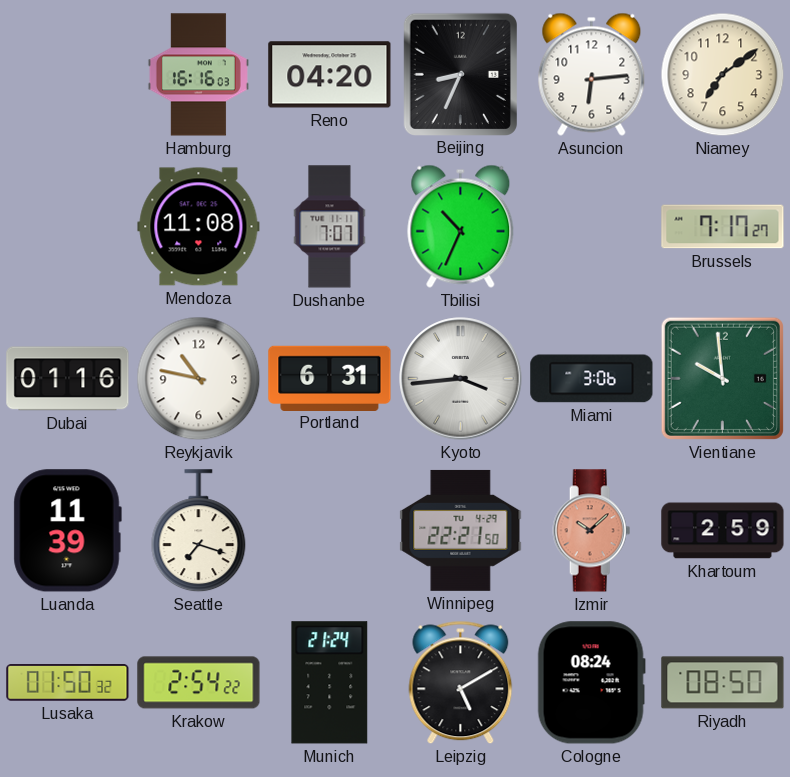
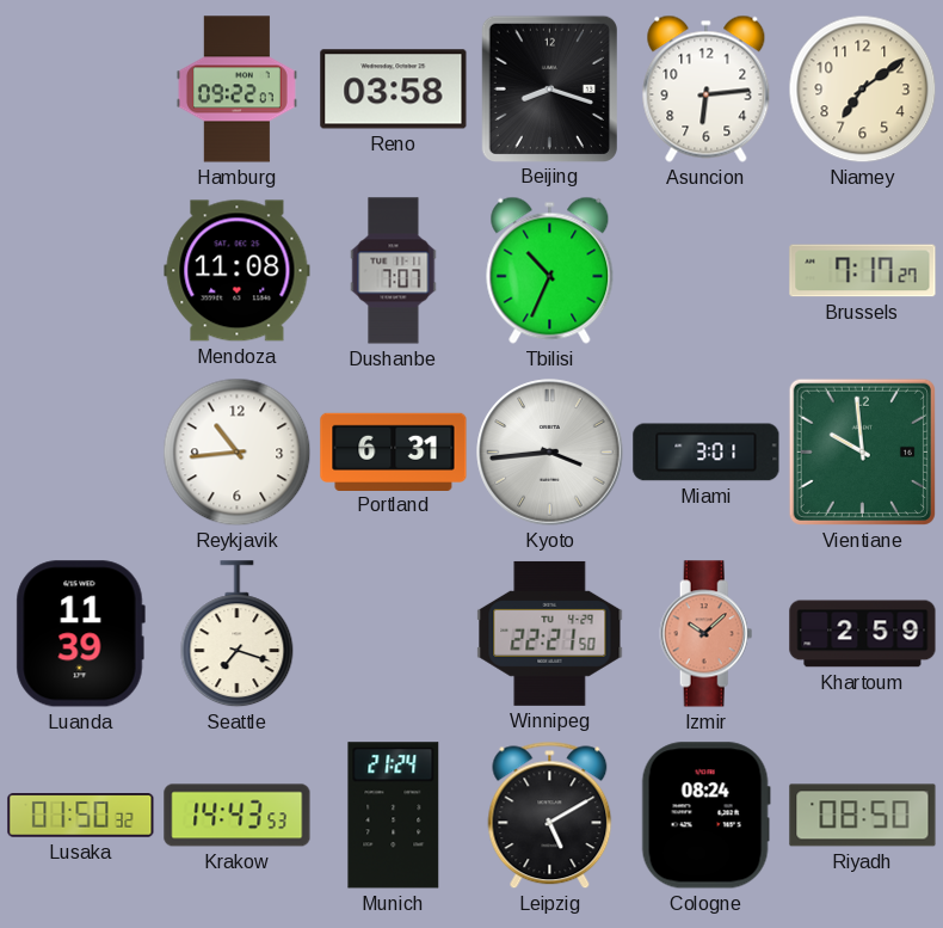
Hamburg: 16:16 -> 09:22 (236, 90)
Reno: 04:20 -> 03:58 (394, 90)
Beijing: 8:34 -> 8:18 (549, 88)
Dubai: 01:16 -> none (68, 379)
Reykjavik: 10:47 -> 10:44 (238, 453)
Miami: 3:06 -> 3:01 (707, 453)
Krakow: 2:54 -> 14:43 (238, 816)
